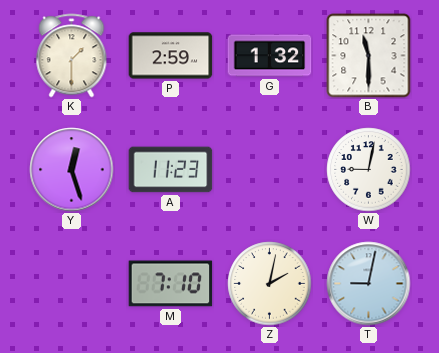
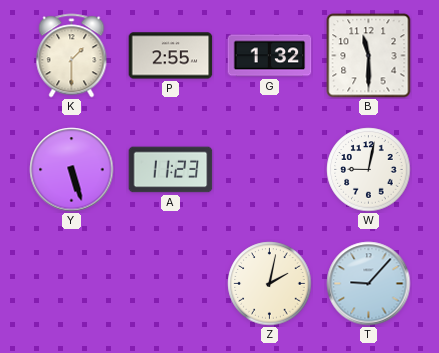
P: 2:59 -> 2:55 (171, 56)
Y: 12:27 -> 5:27 (72, 170)
M: 7:10 -> none (171, 284)
T: 9:02 -> 9:07 (369, 284)
